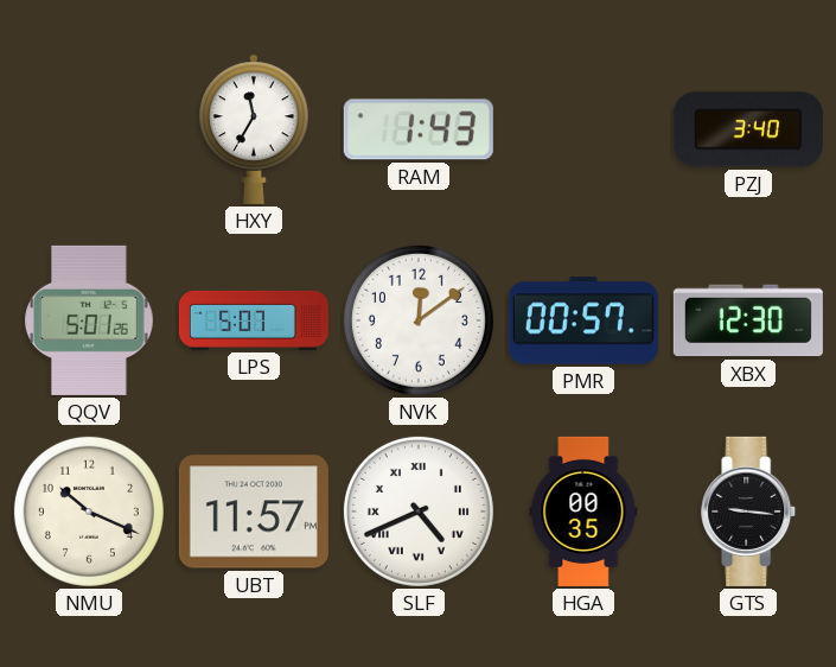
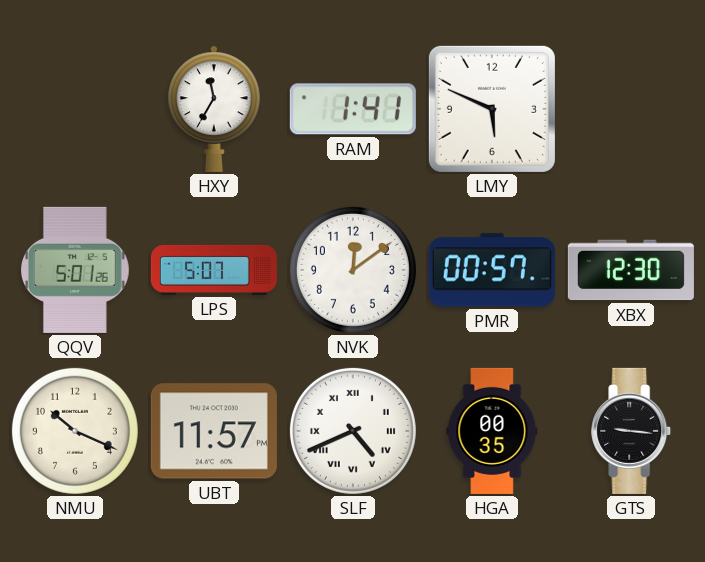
RAM: 1:43 -> 1:41 (353, 109)
LMY: none -> 5:49 (492, 109)
PZJ: 3:40 -> none (748, 129)
